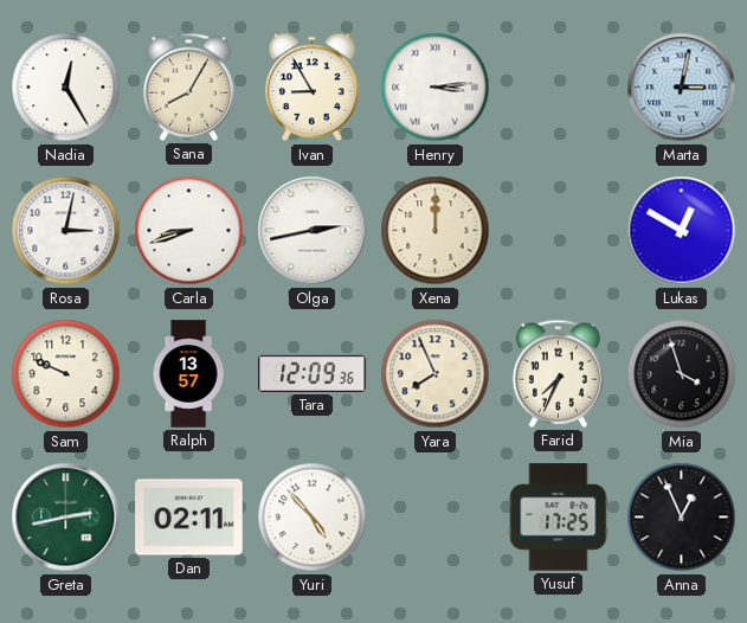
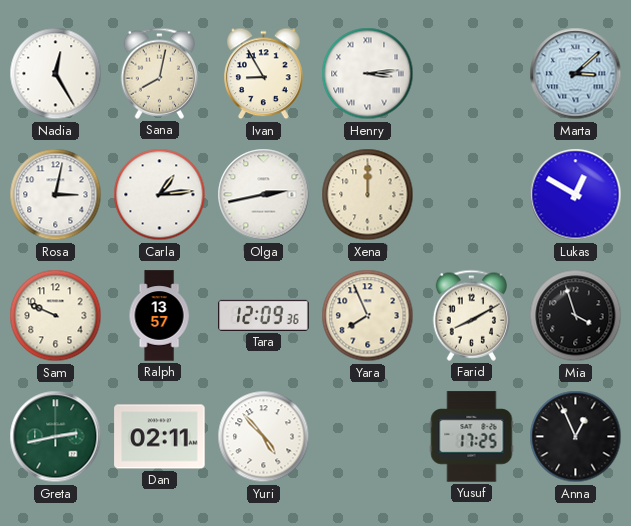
Sana: 8:05 -> 8:02 (159, 73)
Marta: 3:02 -> 3:08 (576, 74)
Carla: 8:42 -> 1:14 (160, 195)
Farid: 7:34 -> 8:10 (471, 315)
